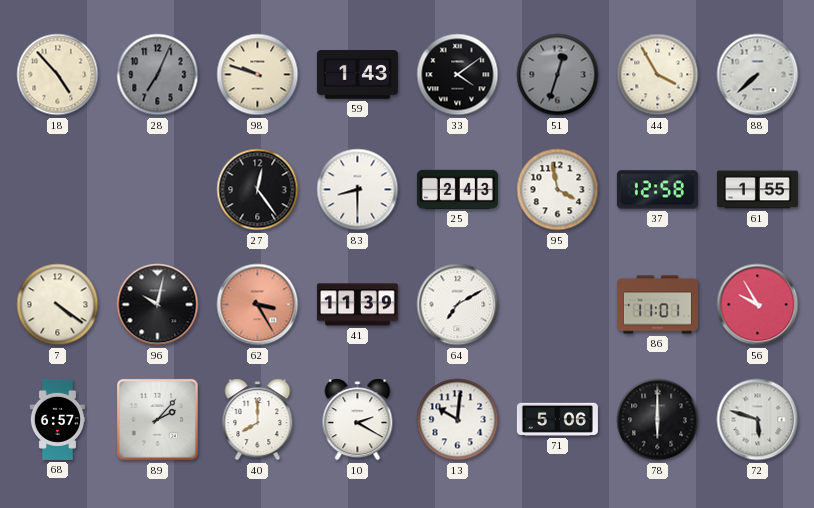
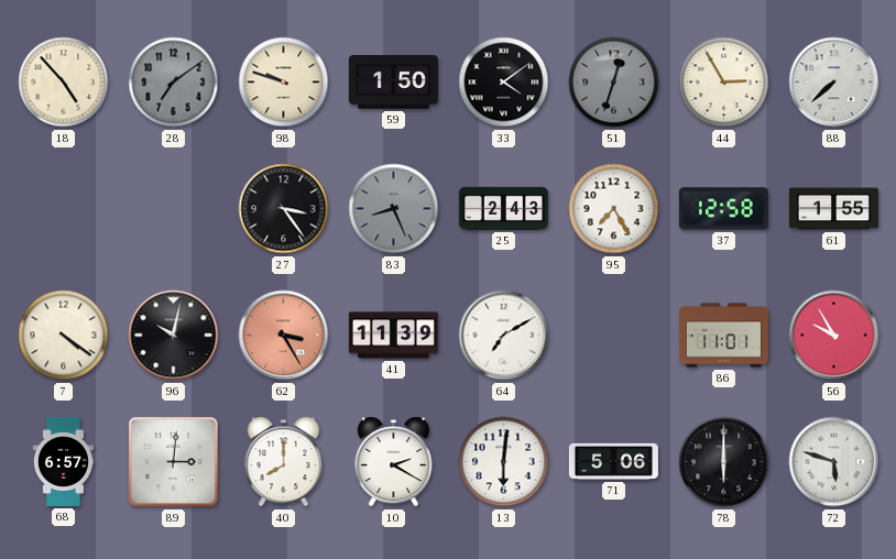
28: 7:04 -> 7:09 (174, 83)
59: 1:43 -> 1:50 (393, 83)
44: 3:55 -> 2:55 (724, 83)
27: 12:24 -> 3:24 (284, 209)
83: 8:30 -> 8:26 (394, 209)
83 dial: white -> grey (394, 209)
95: 3:58 -> 7:25 (614, 209)
89: 2:07 -> 3:01 (173, 461)
13: 10:01 -> 6:01 (504, 462)
